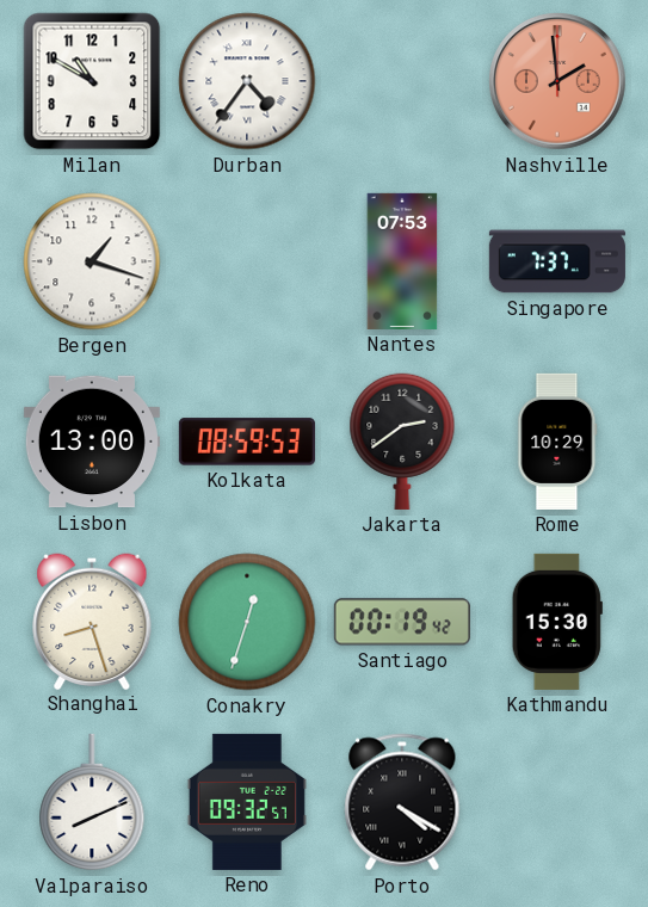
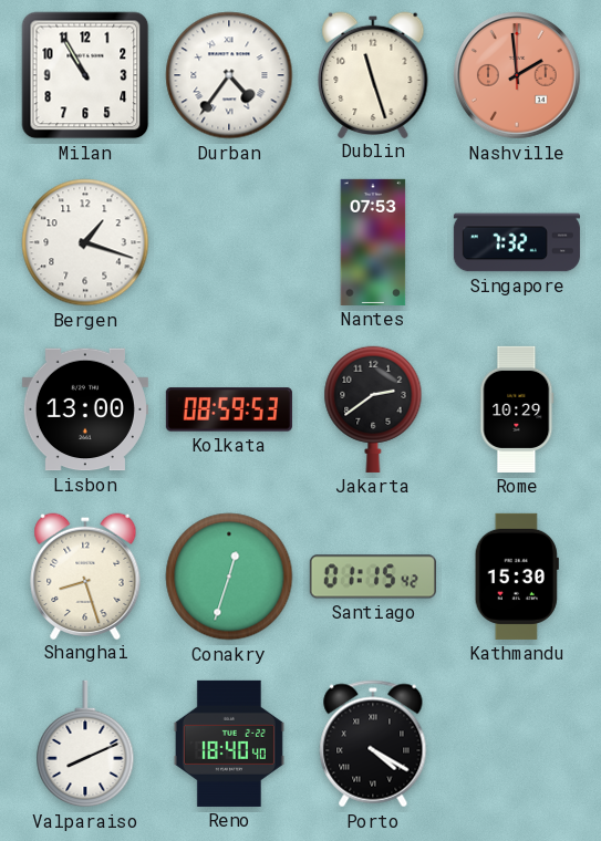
Milan: 10:50 -> 10:55 (85, 75)
Dublin: none -> 11:27 (373, 74)
Singapore: 7:37 -> 7:32 (517, 242)
Santiago: 00:19 -> 01:15 (373, 577)
Reno: 09:32 -> 18:40 (229, 744)
